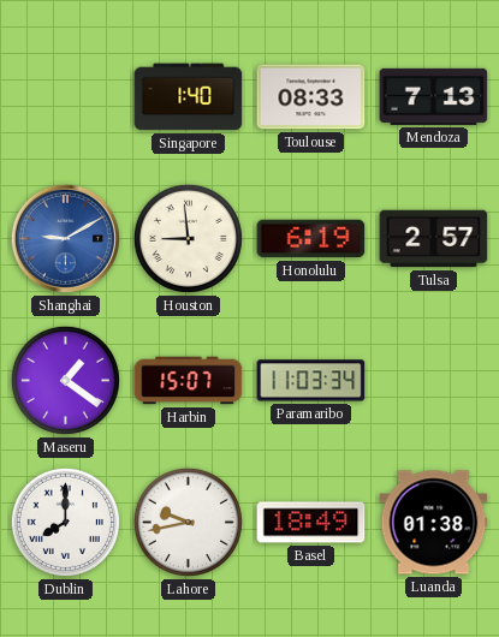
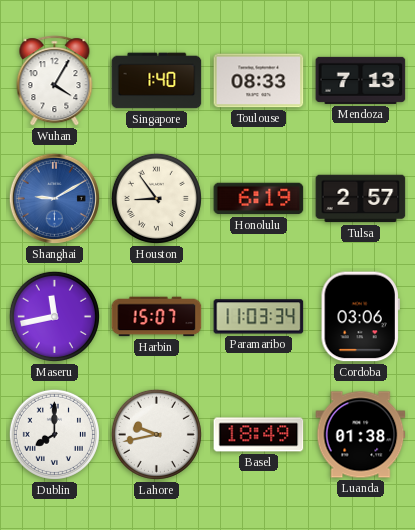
Wuhan: none -> 4:05 (55, 81)
Houston: 8:59 -> 8:54 (156, 198)
Maseru: 1:21 -> 11:43 (54, 316)
Cordoba: none -> 03:06 (360, 317)
